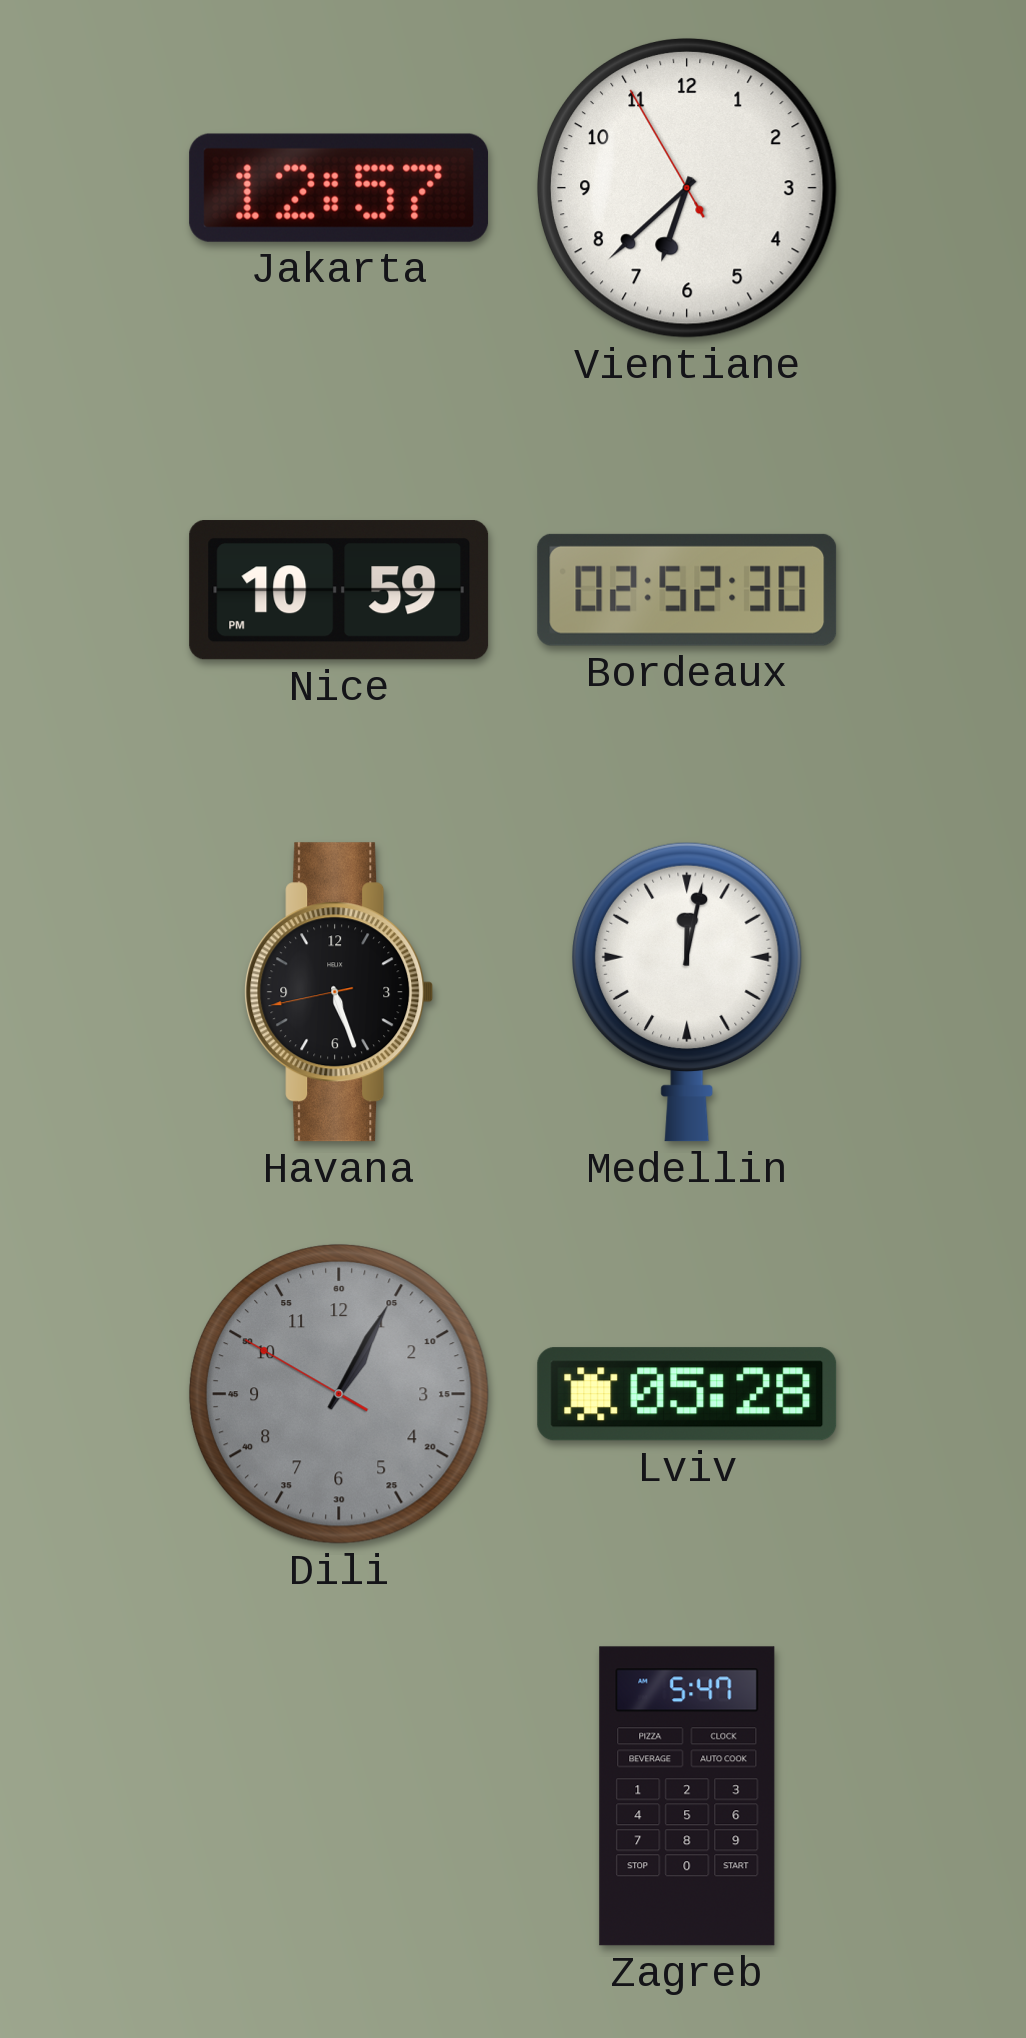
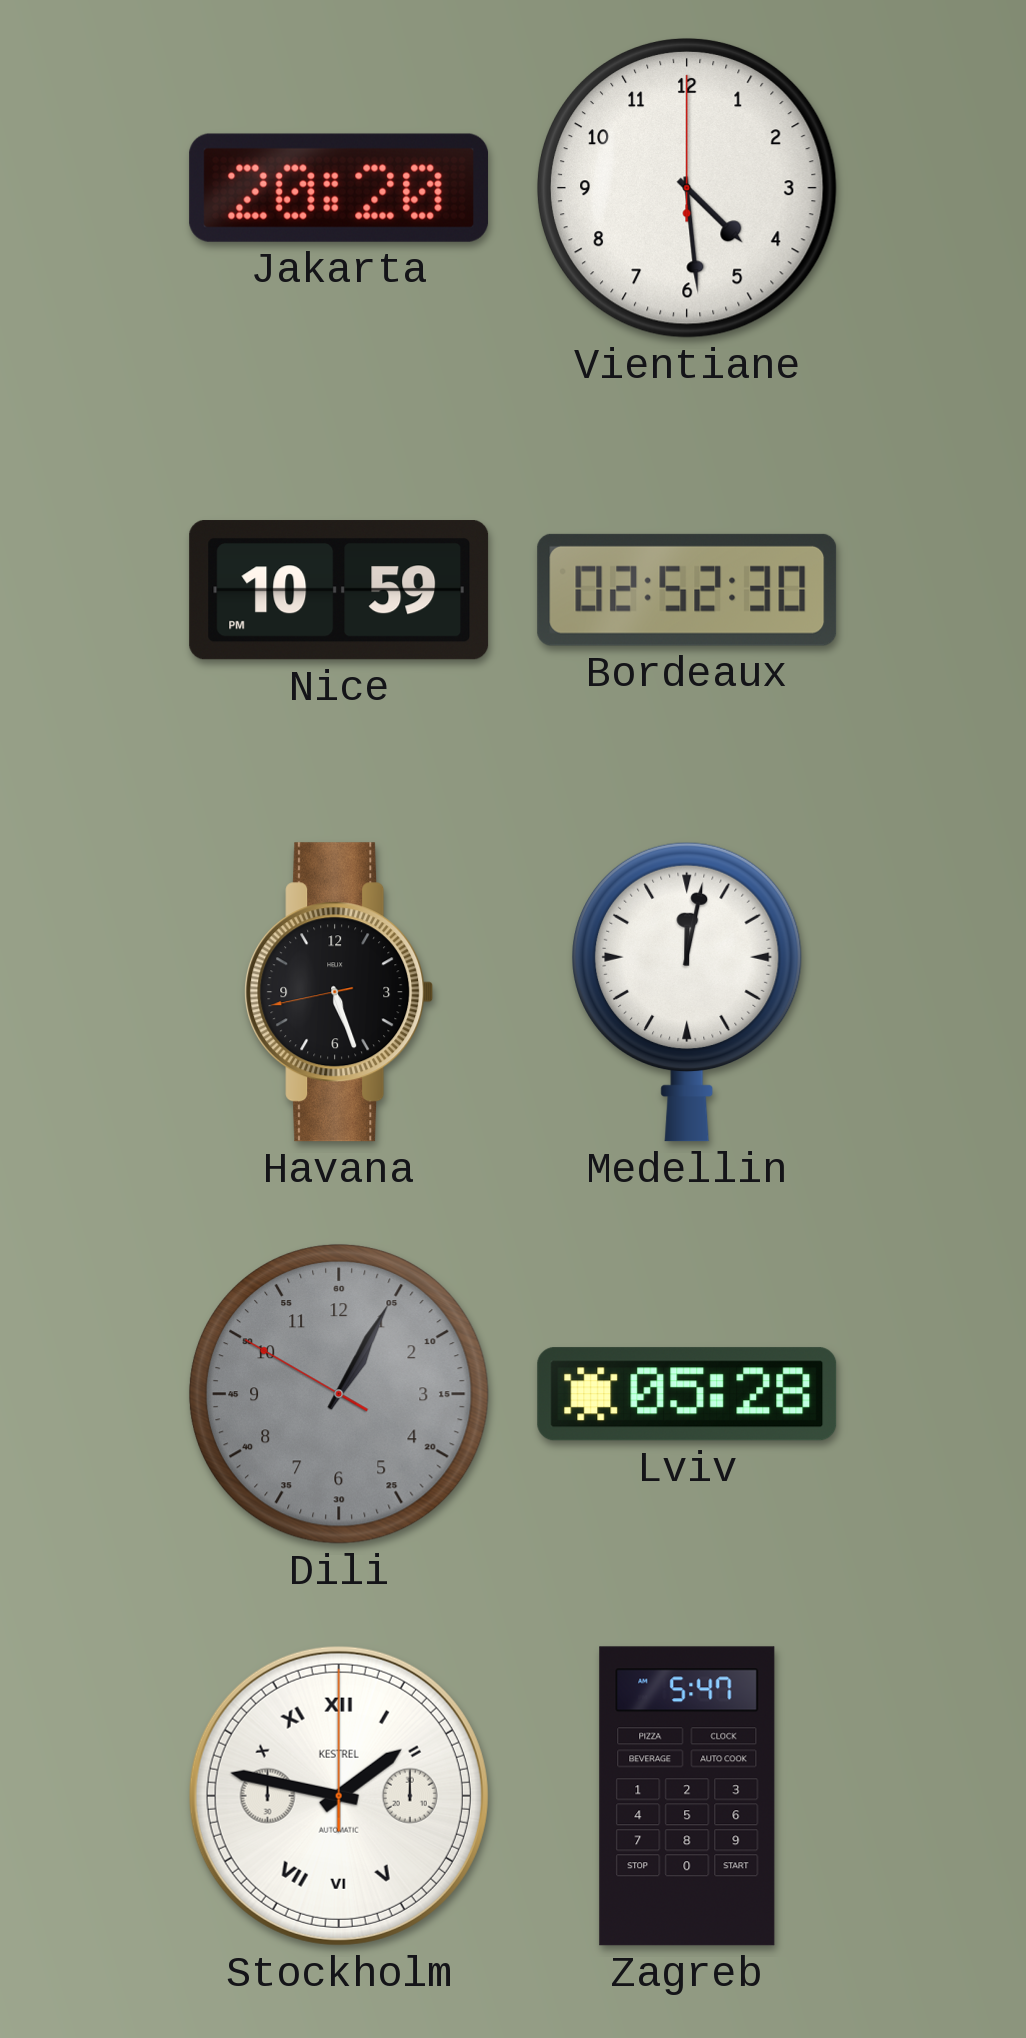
Jakarta: 12:57 -> 20:20 (339, 188)
Vientiane: 6:37 -> 4:29 (687, 188)
Stockholm: none -> 1:47 (339, 1796)
